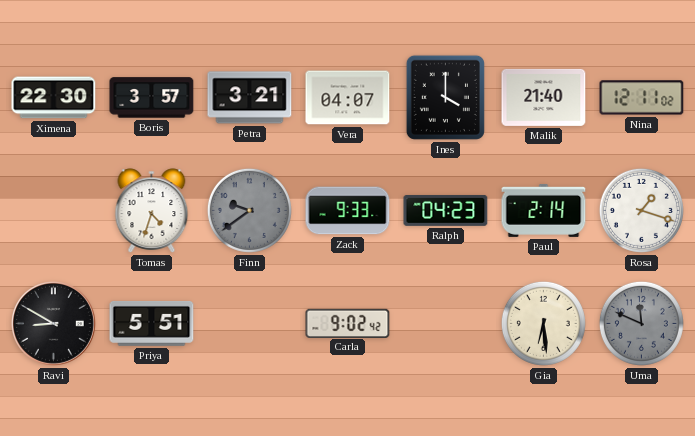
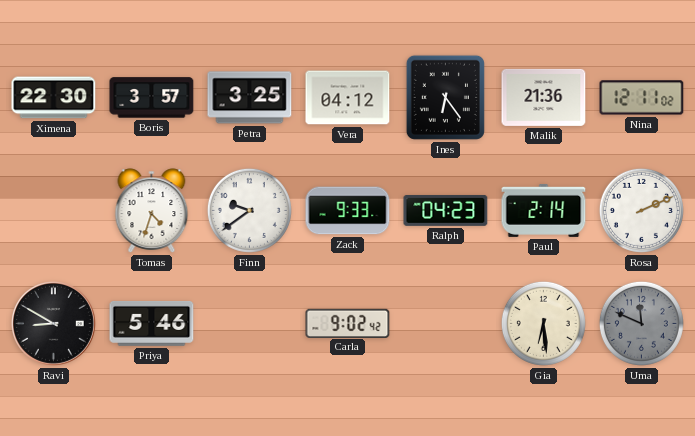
Petra: 3:21 -> 3:25 (250, 98)
Vera: 04:07 -> 04:12 (348, 98)
Ines: 4:00 -> 6:24 (445, 97)
Malik: 21:40 -> 21:36 (544, 97)
Finn dial: grey -> white (249, 210)
Rosa: 1:18 -> 2:11 (641, 210)
Priya: 5:51 -> 5:46 (152, 323)
